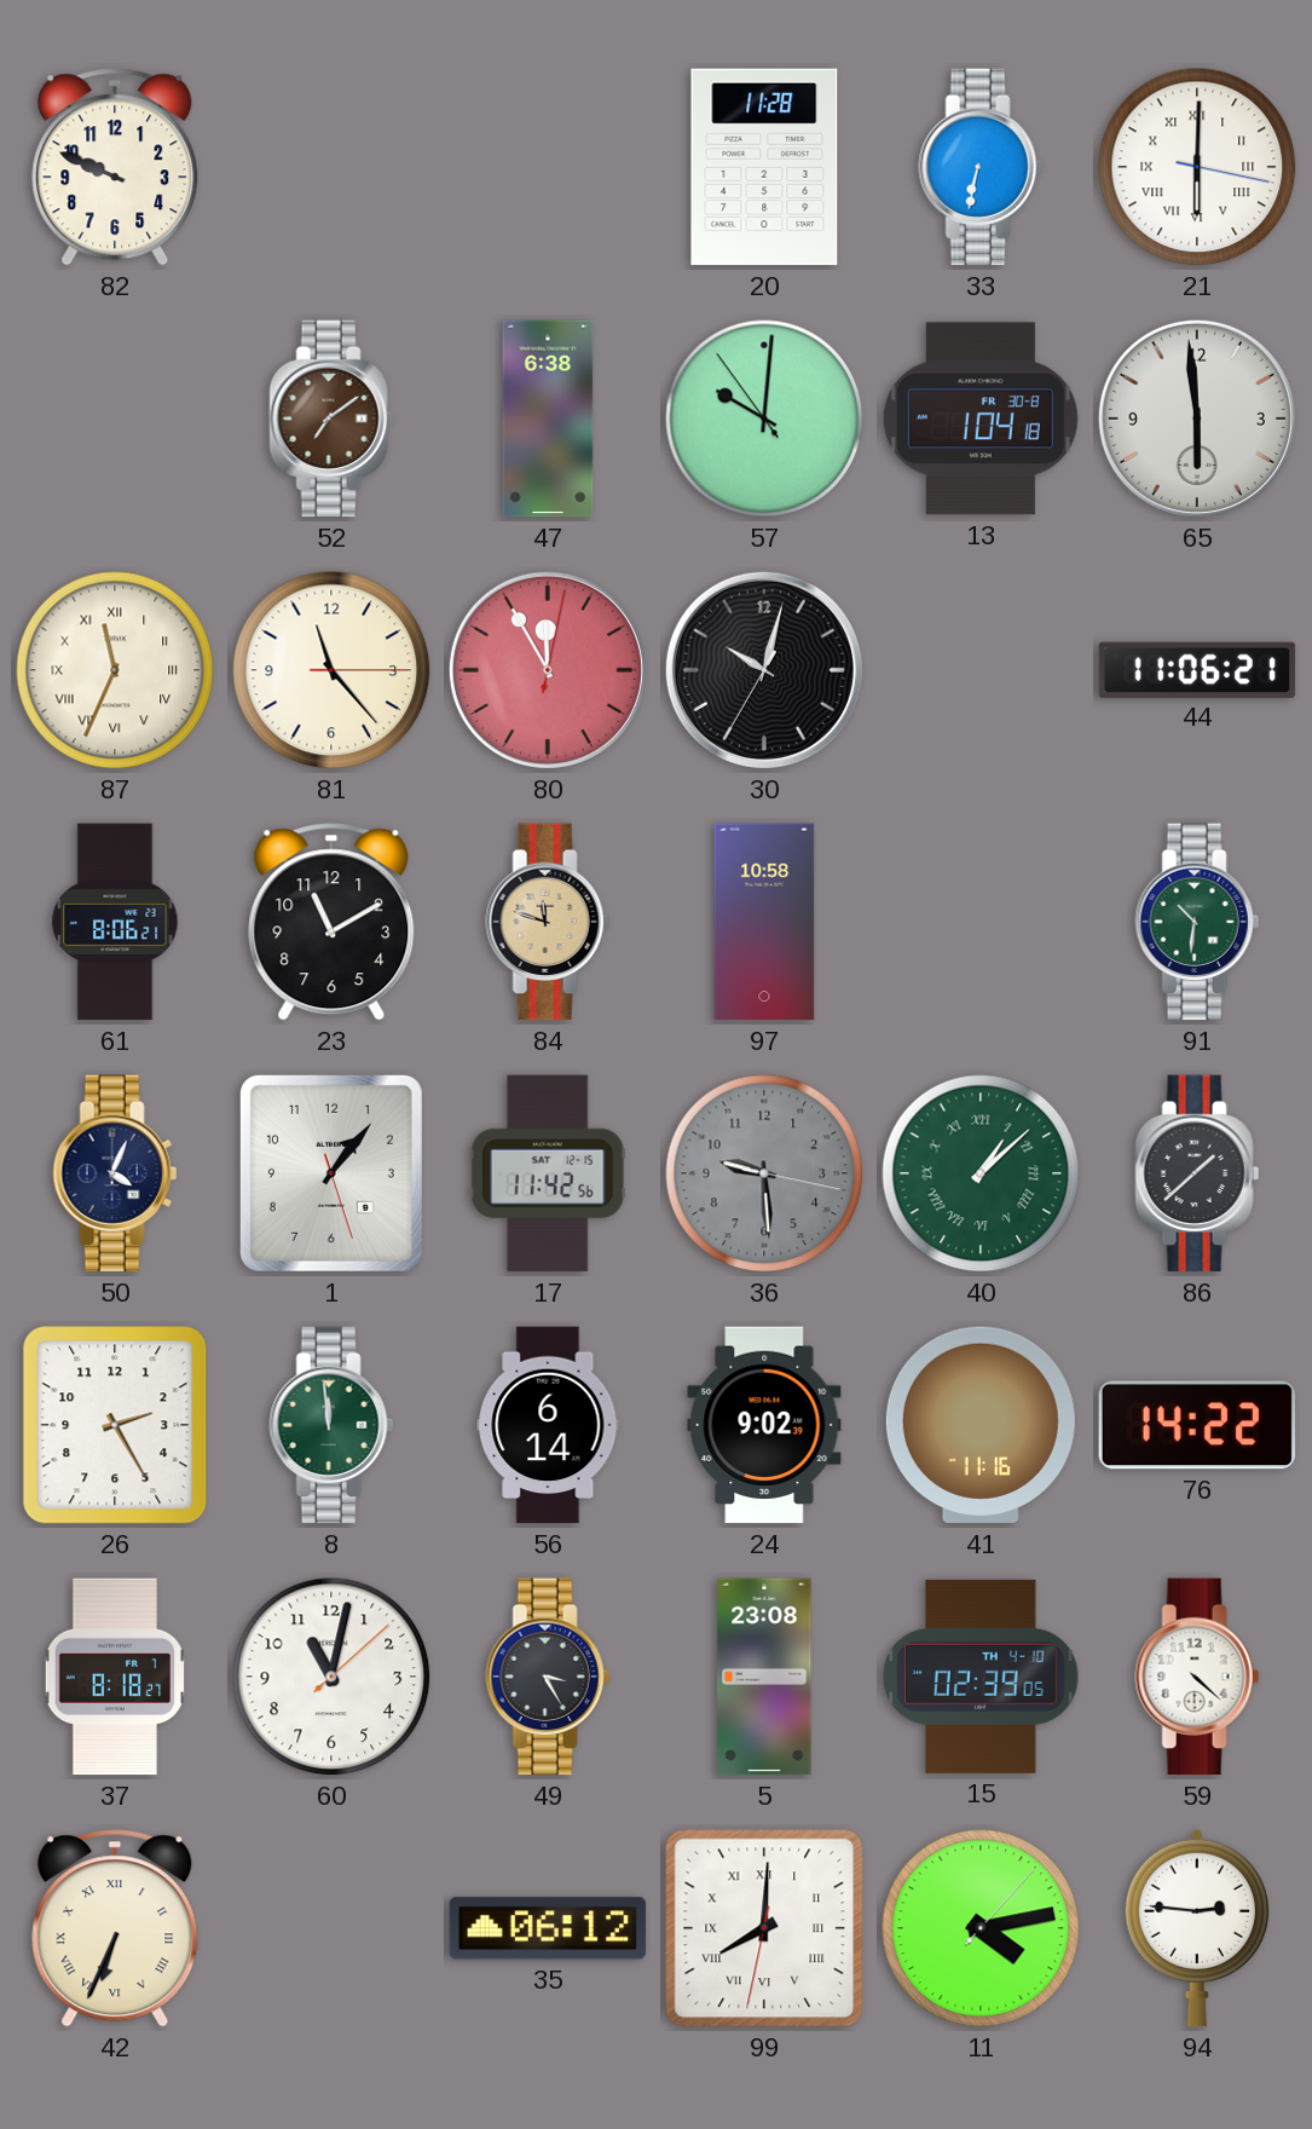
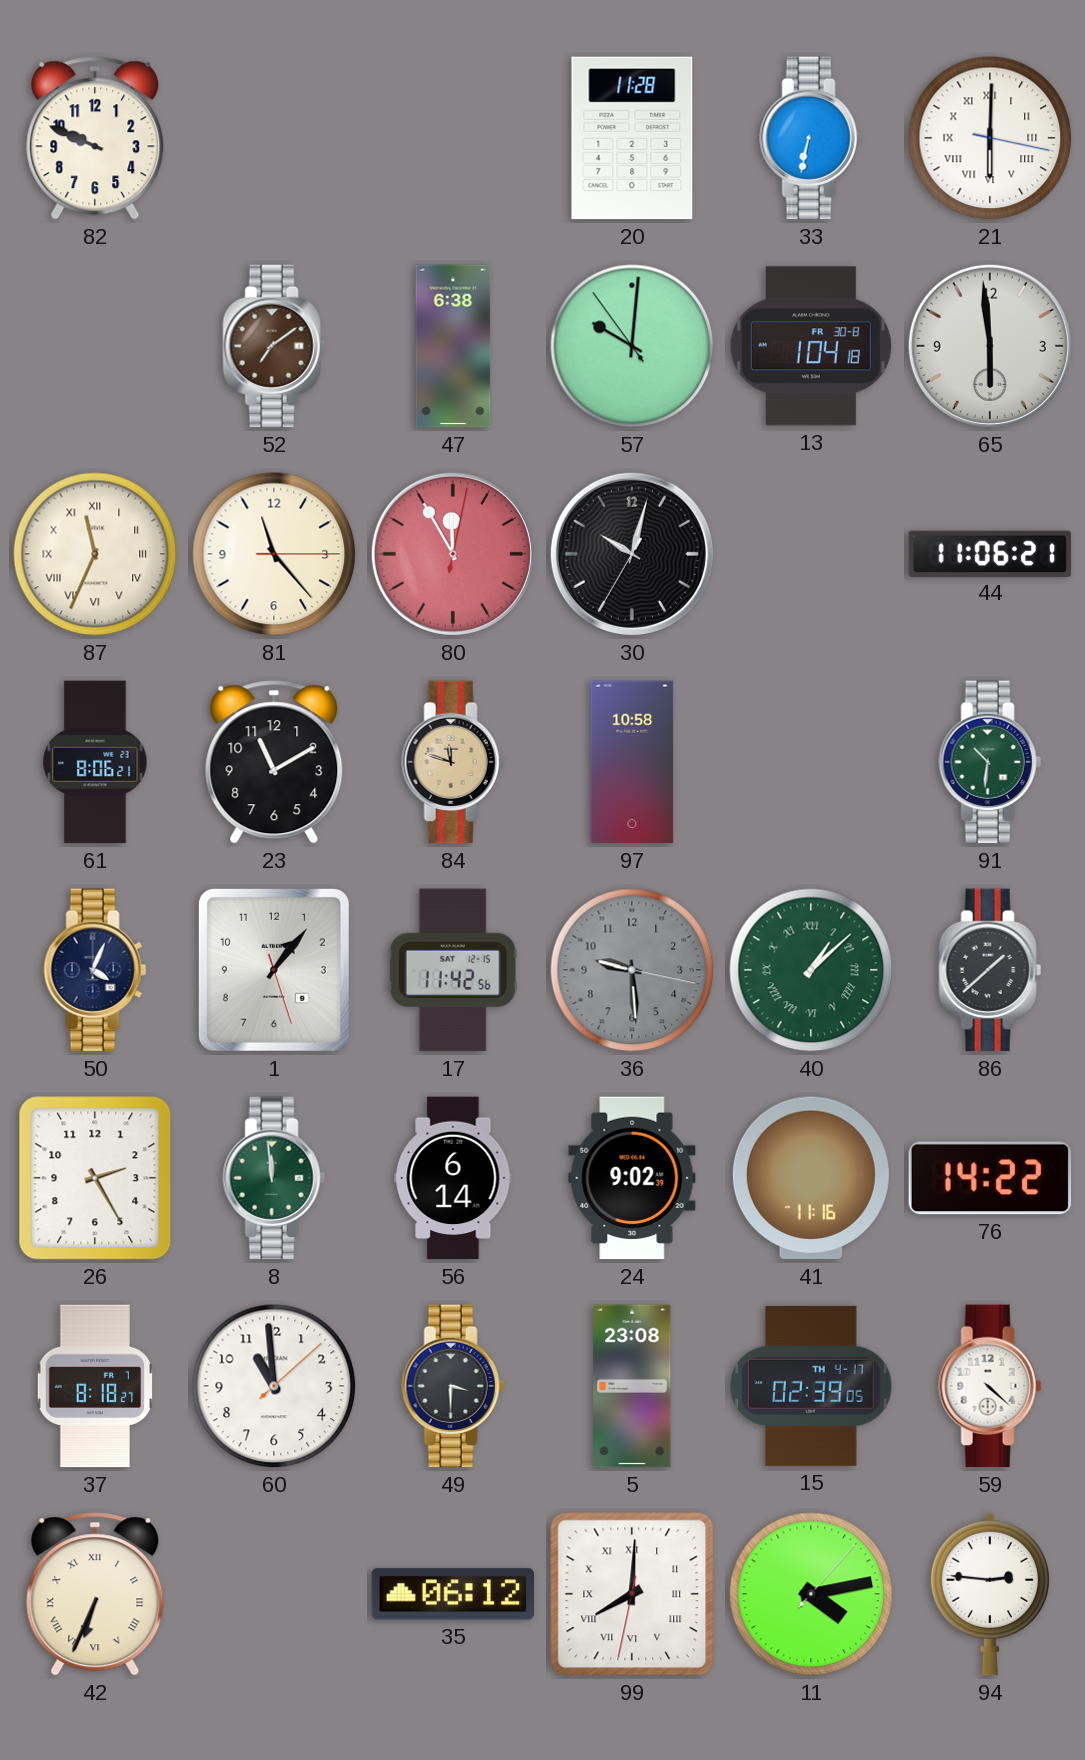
60: 11:02 -> 10:59 (274, 1386)
49: 3:25 -> 3:30 (453, 1386)
15 date: TH 4-10 -> TH 4-17 (811, 1386)
